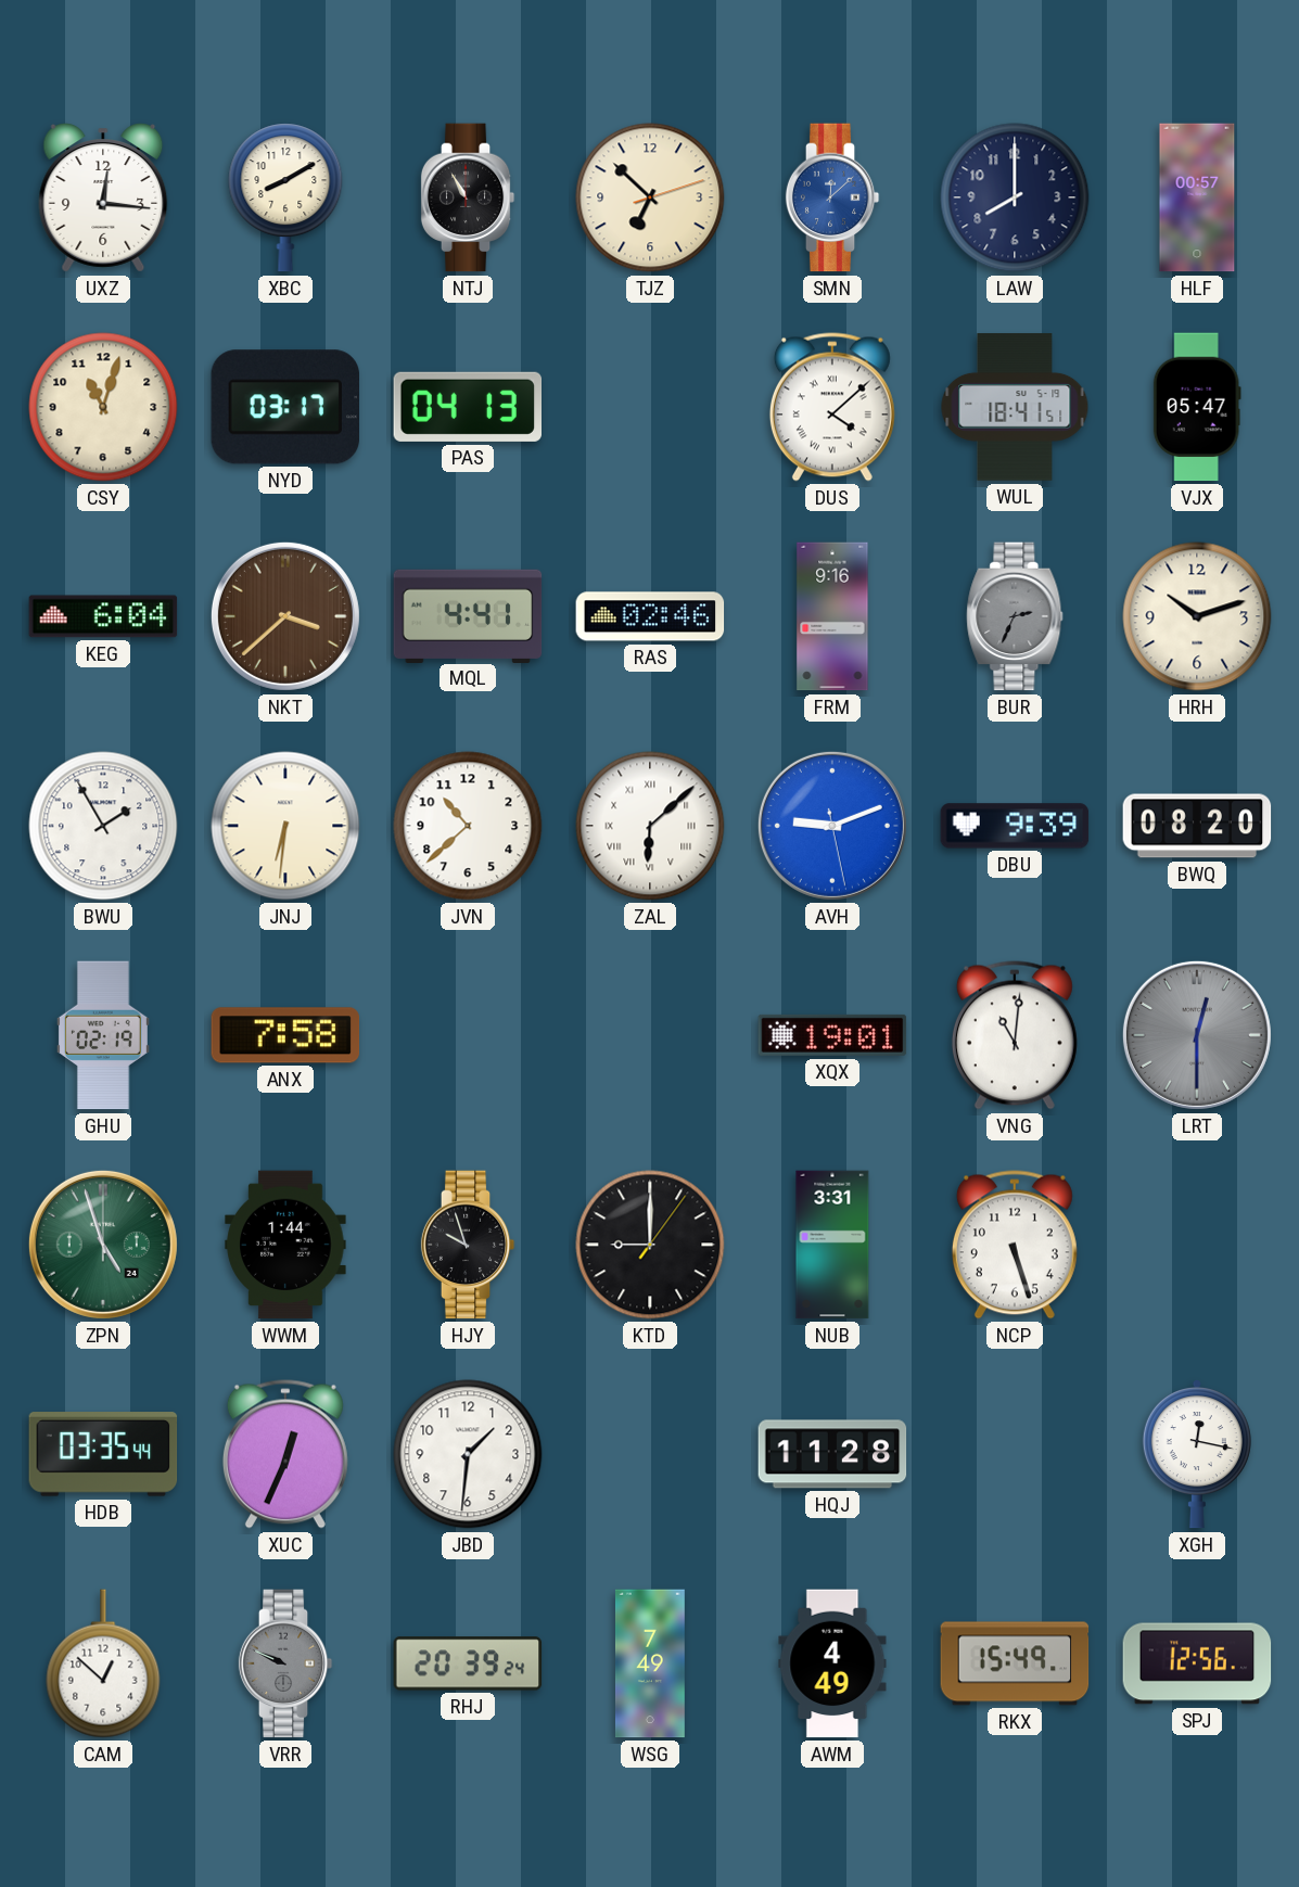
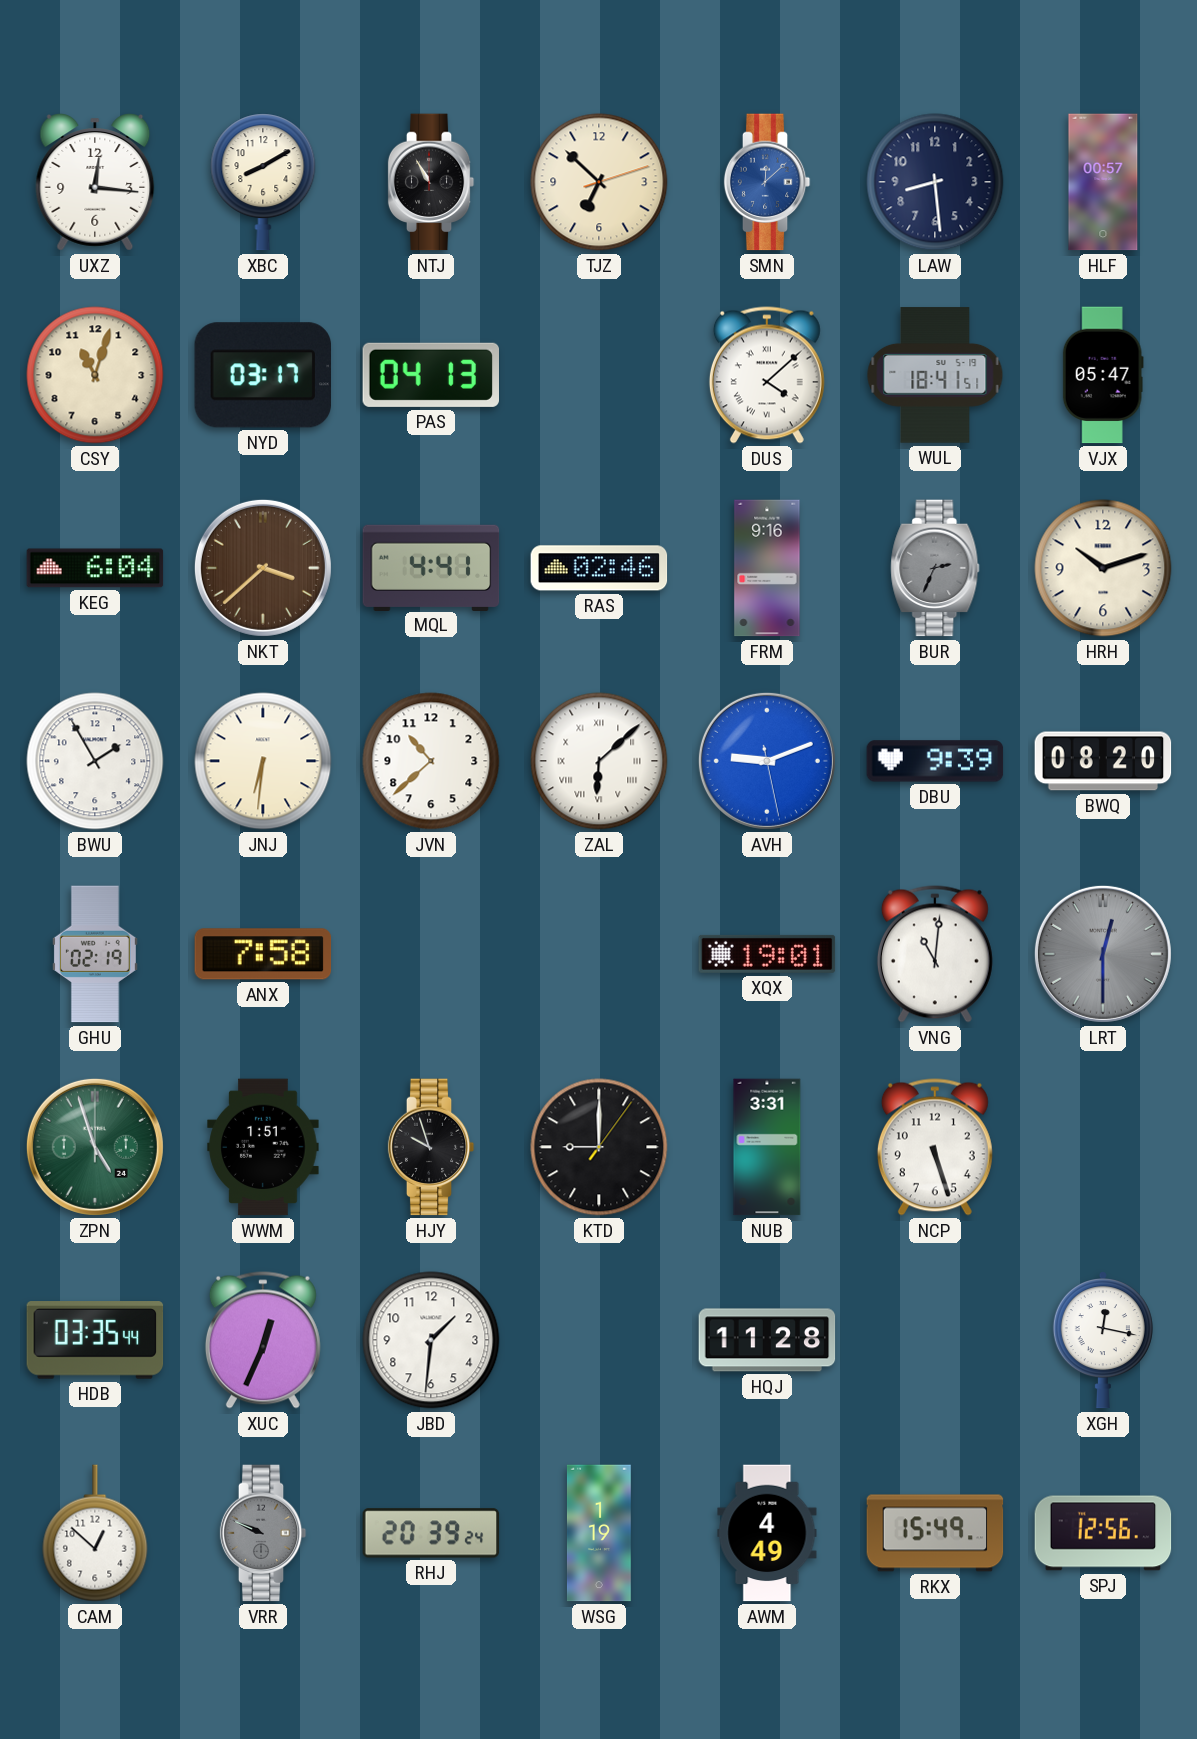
LAW: 8:00 -> 8:29 (935, 182)
WWM: 1:44 -> 1:51 (263, 1147)
WSG: 7:49 -> 1:19 (599, 1533)
